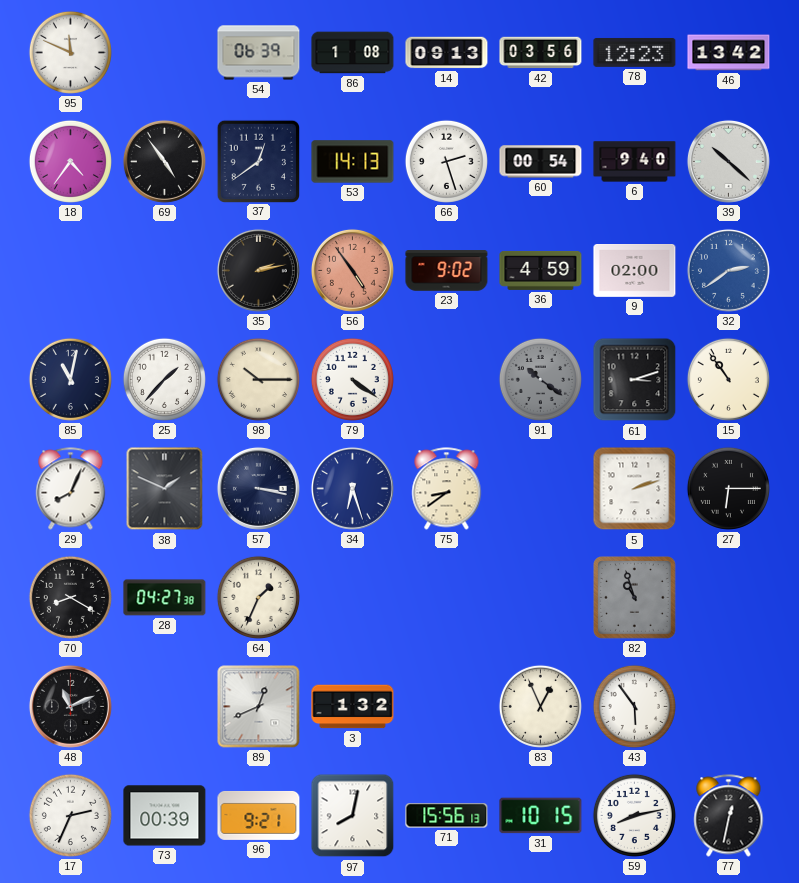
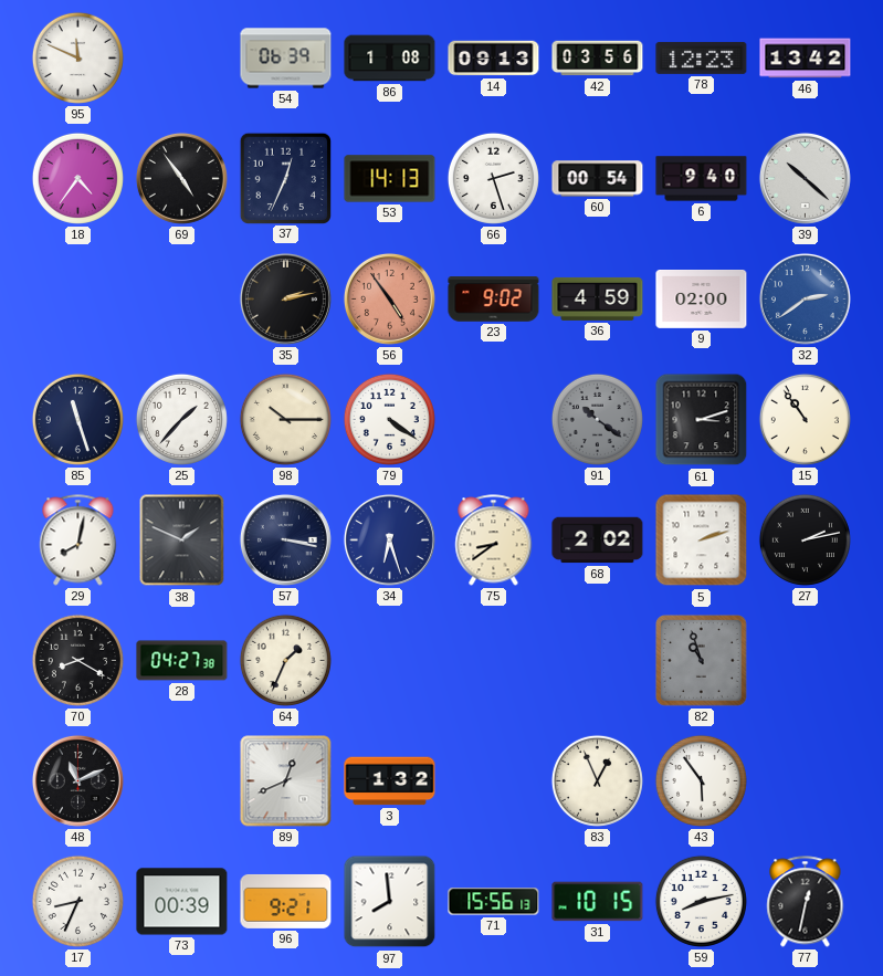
37: 12:39 -> 12:34 (285, 178)
85: 11:02 -> 11:27 (77, 419)
29: 8:04 -> 8:02 (78, 541)
68: none -> 2:02 (598, 541)
27: 6:15 -> 2:13 (805, 539)
17: 2:34 -> 8:34 (77, 901)
97: 8:02 -> 7:59 (390, 902)
